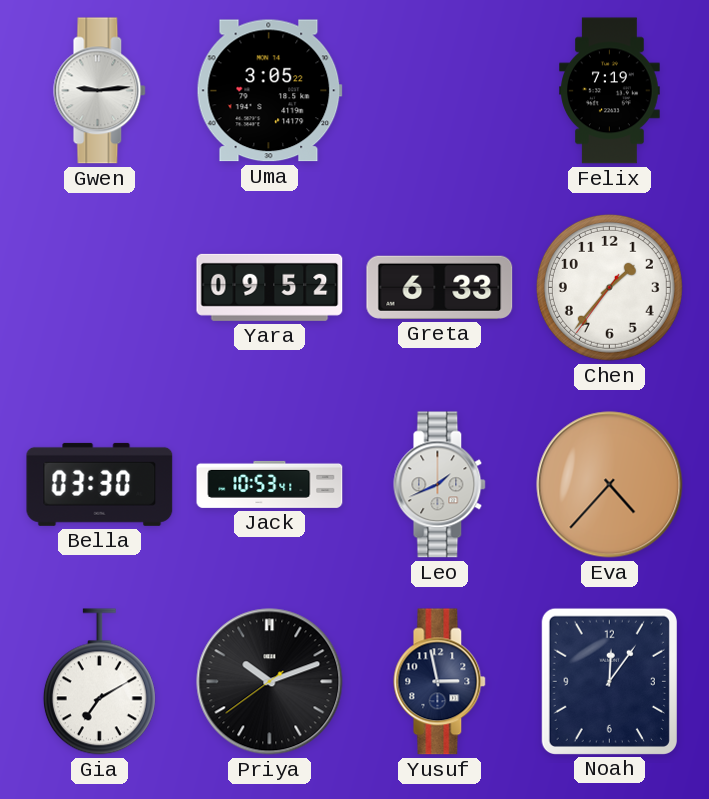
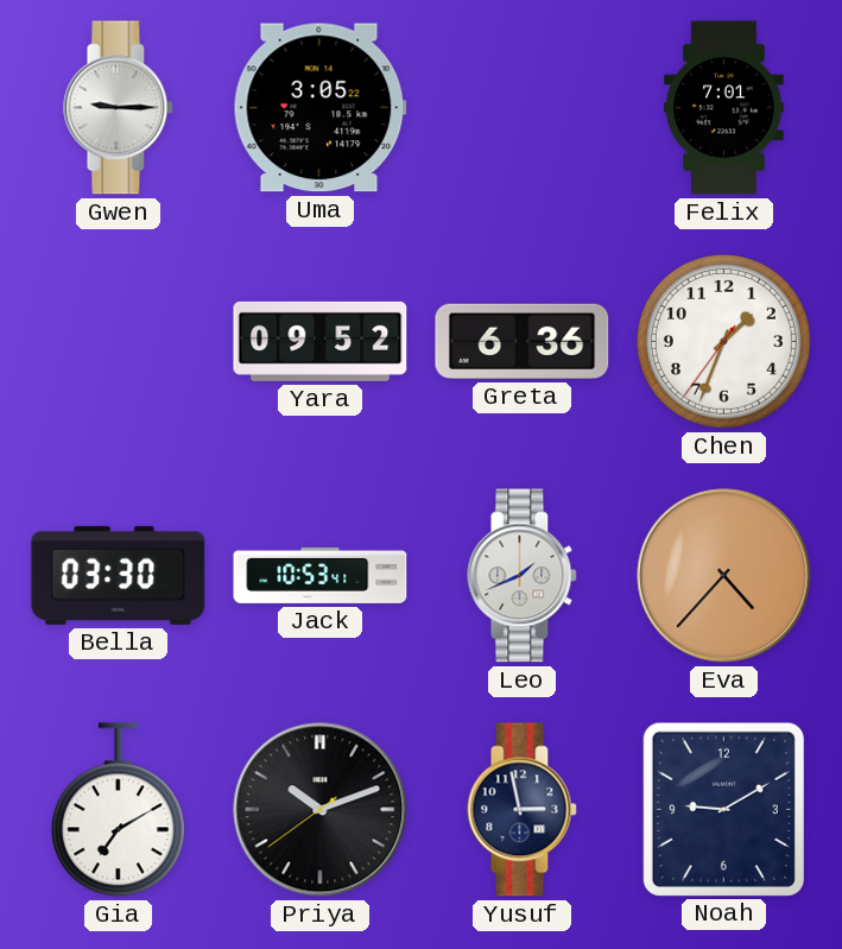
Gwen: 9:14 -> 9:15 (119, 108)
Felix: 7:19 -> 7:01 (724, 108)
Greta: 6:33 -> 6:36 (523, 341)
Chen: 1:36 -> 1:33 (723, 341)
Noah: 12:06 -> 9:10 (723, 809)
